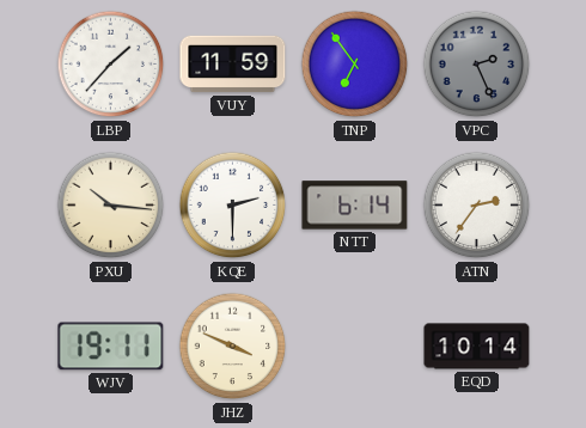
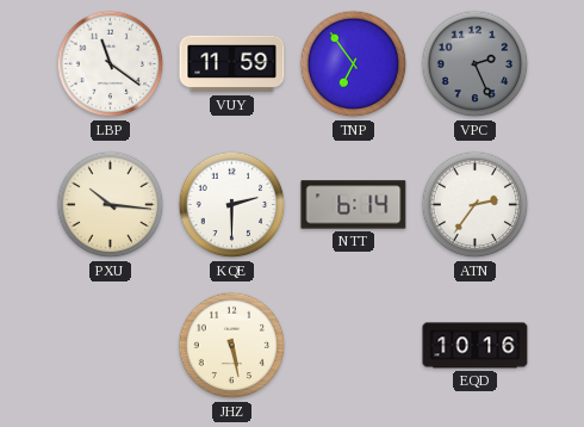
LBP: 1:37 -> 11:21 (111, 64)
WJV: 19:11 -> none (111, 347)
JHZ: 3:49 -> 5:28 (232, 346)
EQD: 10:14 -> 10:16 (476, 346)
